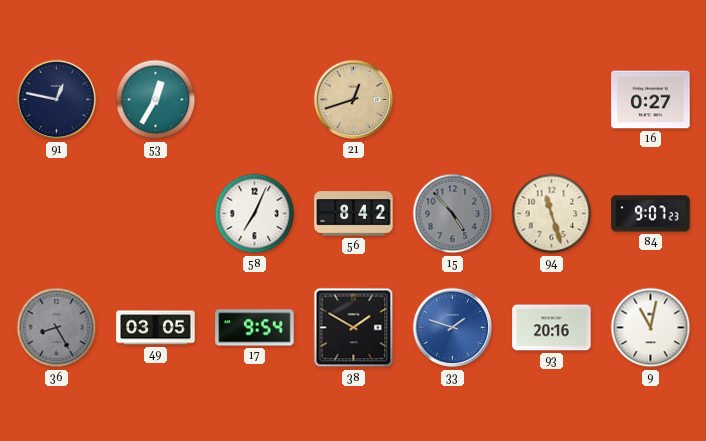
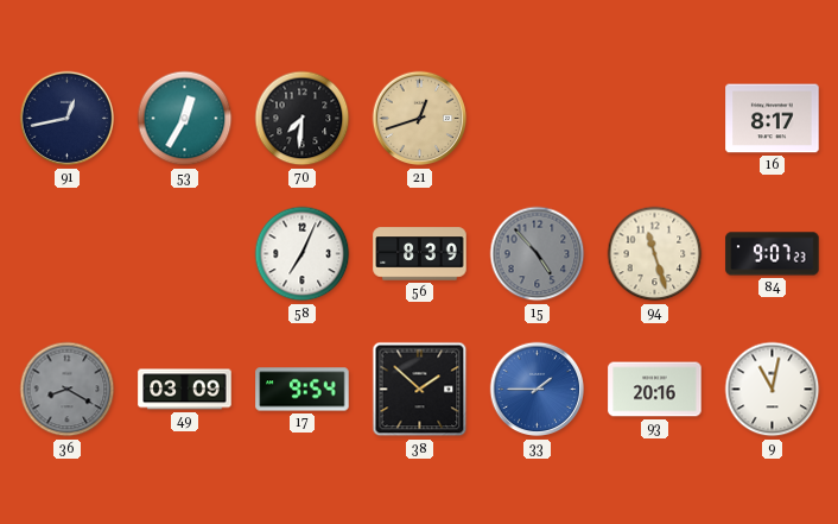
91: 12:47 -> 12:43 (68, 119)
70: none -> 7:31 (303, 119)
16: 0:27 -> 8:17 (773, 119)
56: 8:42 -> 8:39 (420, 254)
36: 8:25 -> 8:20 (68, 390)
49: 03:05 -> 03:09 (185, 390)
38: 1:50 -> 1:52 (420, 390)
33: 1:48 -> 1:45 (538, 390)
